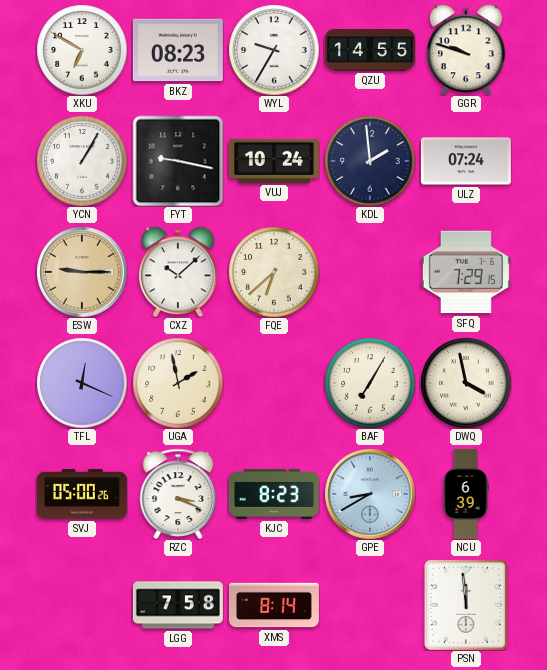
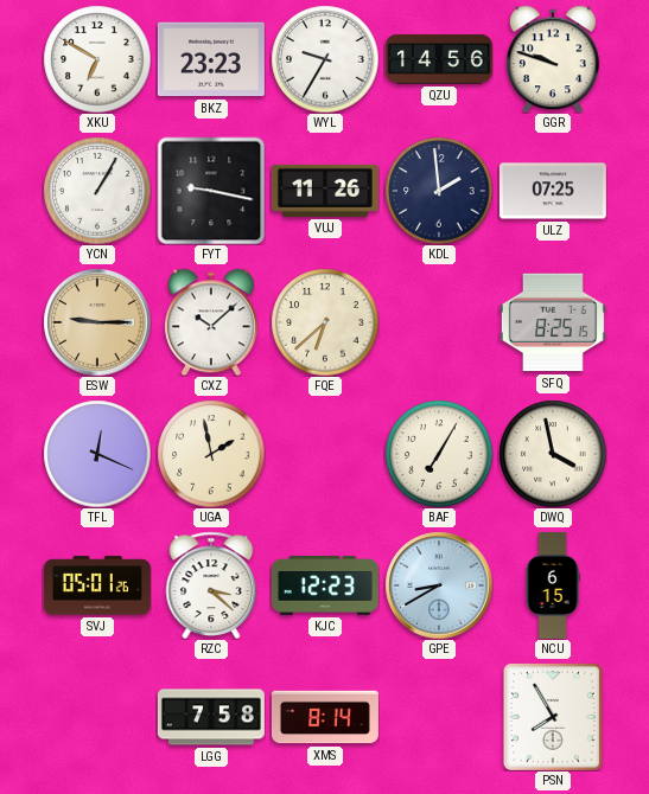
BKZ: 08:23 -> 23:23 (211, 59)
QZU: 14:55 -> 14:56 (439, 59)
VUJ: 10:24 -> 11:26 (325, 191)
ULZ: 07:24 -> 07:25 (553, 191)
SFQ: 7:29 -> 8:25 (553, 322)
SVJ: 05:00 -> 05:01 (97, 585)
RZC: 3:19 -> 3:22 (211, 585)
KJC: 8:23 -> 12:23 (325, 587)
NCU: 6:39 -> 6:15 (553, 585)
PSN: 11:59 -> 7:55 (553, 717)
